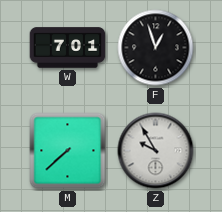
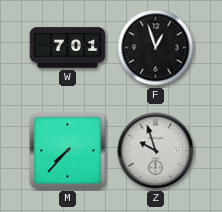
M: 7:38 -> 7:37 (68, 151)
Z: 9:55 -> 9:57 (156, 151)
